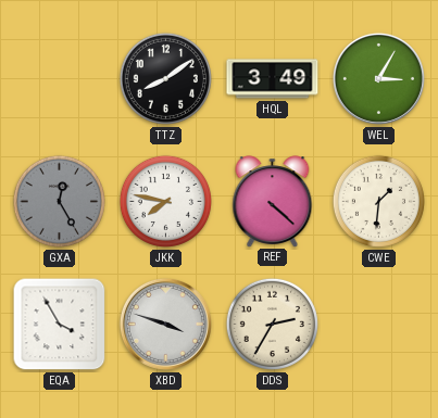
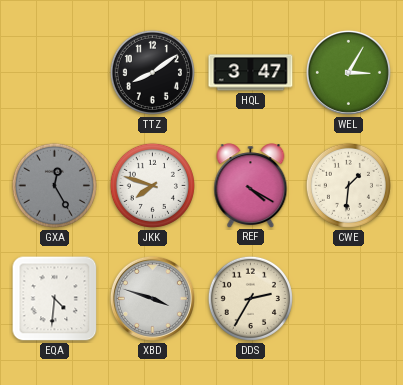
HQL: 3:49 -> 3:47 (251, 73)
JKK: 7:47 -> 7:48 (152, 185)
REF: 4:22 -> 4:20 (251, 185)
EQA: 3:55 -> 4:31 (55, 299)
